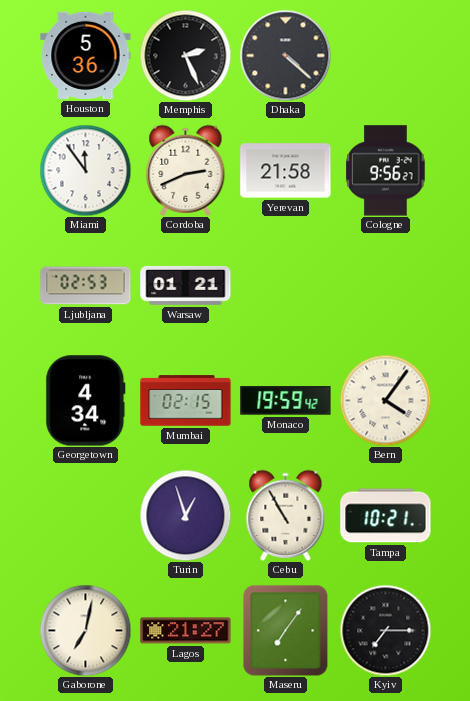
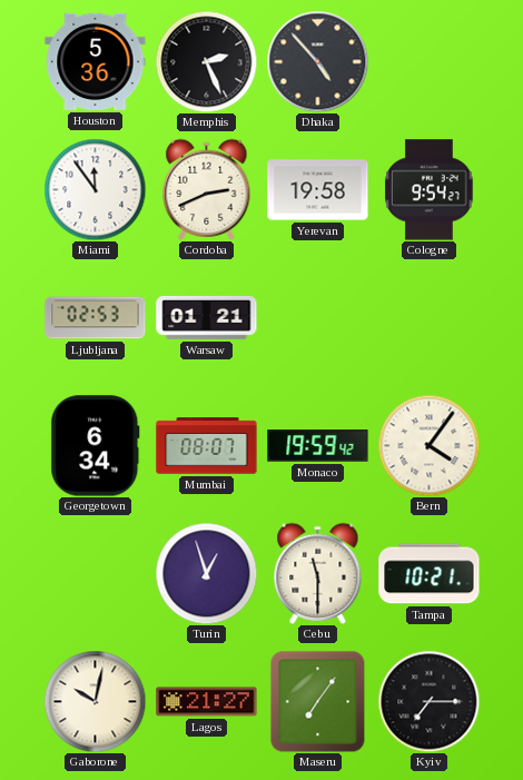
Dhaka: 4:22 -> 4:53 (317, 61)
Yerevan: 21:58 -> 19:58 (318, 190)
Cologne: 9:56 -> 9:54 (430, 190)
Georgetown: 4:34 -> 6:34 (96, 446)
Mumbai: 02:15 -> 08:07 (207, 446)
Cebu: 10:55 -> 11:30 (318, 573)
Gaborone: 7:02 -> 10:02 (95, 701)
